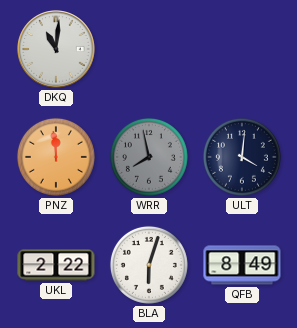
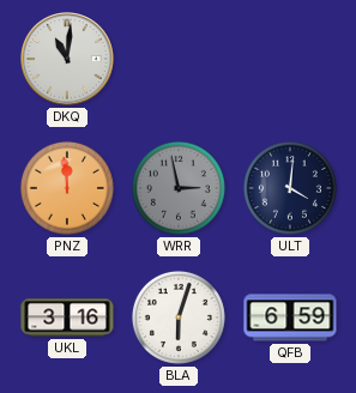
WRR: 7:58 -> 2:58 (179, 188)
UKL: 2:22 -> 3:16 (67, 318)
QFB: 8:49 -> 6:59 (290, 318)
